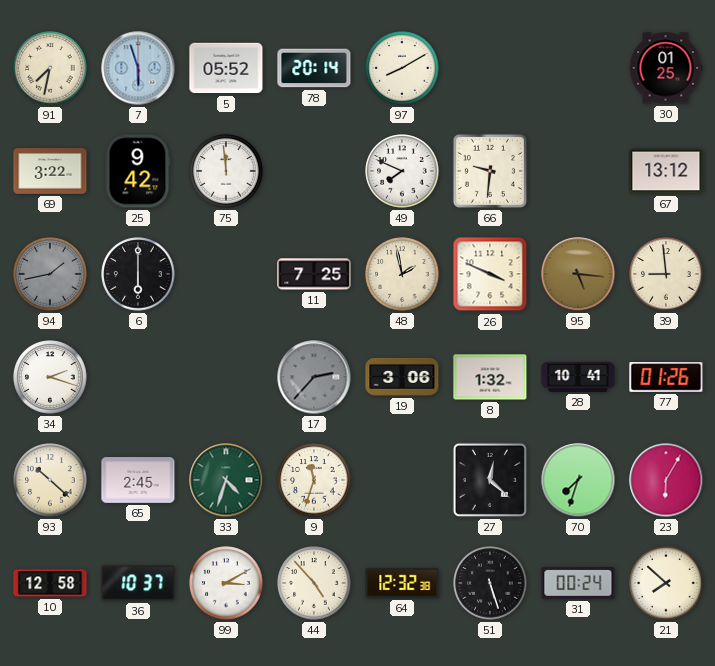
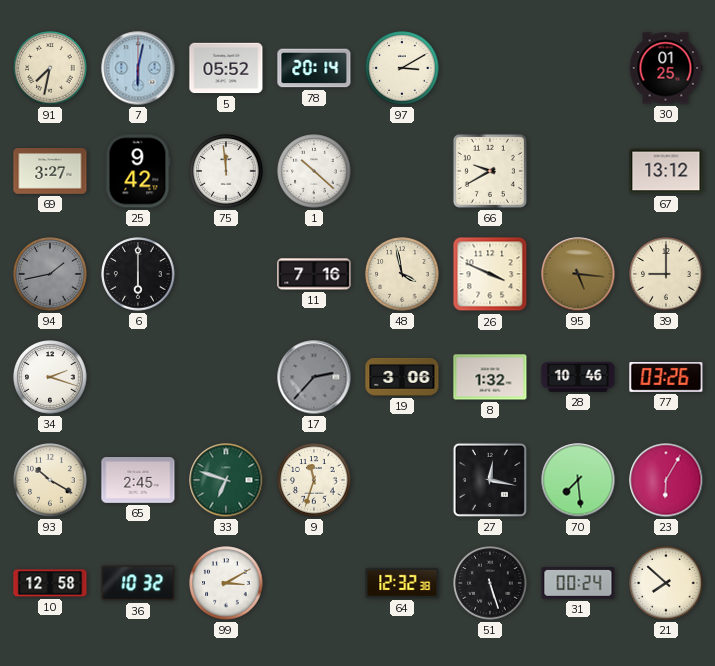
7: 5:57 -> 6:02 (138, 68)
97: 8:10 -> 3:10 (402, 68)
69: 3:22 -> 3:27 (50, 171)
1: none -> 10:22 (314, 171)
49: 7:49 -> none (402, 171)
66: 9:31 -> 9:40 (490, 171)
11: 7:25 -> 7:16 (314, 274)
48: 1:58 -> 3:58 (402, 274)
39: 8:59 -> 9:00 (666, 274)
28: 10:41 -> 10:46 (578, 377)
77: 01:26 -> 03:26 (666, 378)
93: 10:22 -> 10:20 (50, 480)
33: 4:33 -> 6:48 (226, 480)
27: 12:22 -> 12:17 (490, 480)
70: 7:33 -> 7:29 (578, 480)
36: 10:37 -> 10:32 (138, 583)
44: 4:53 -> none (314, 583)
